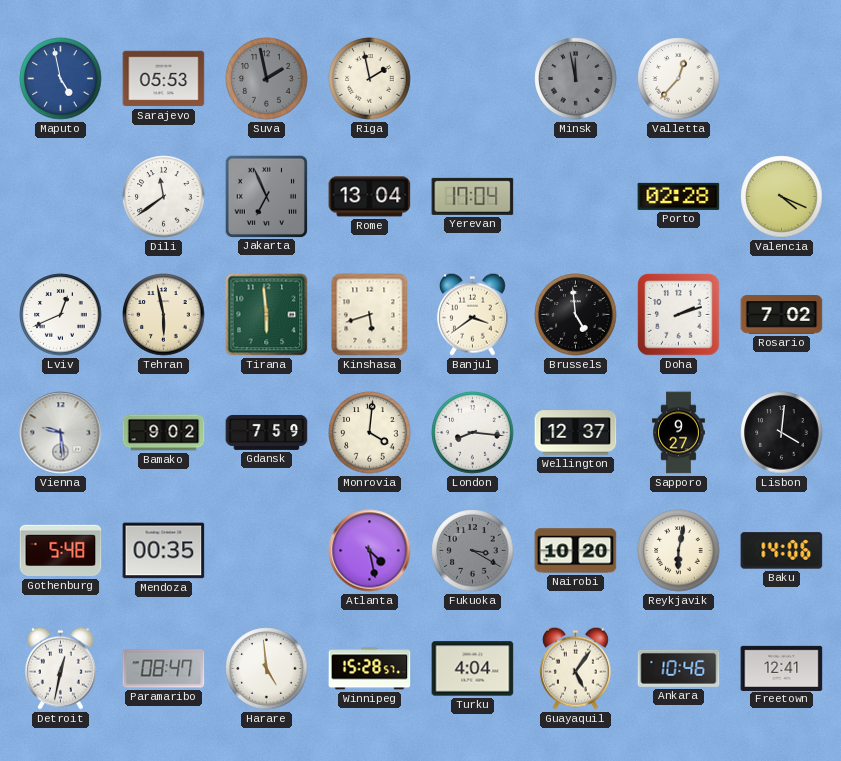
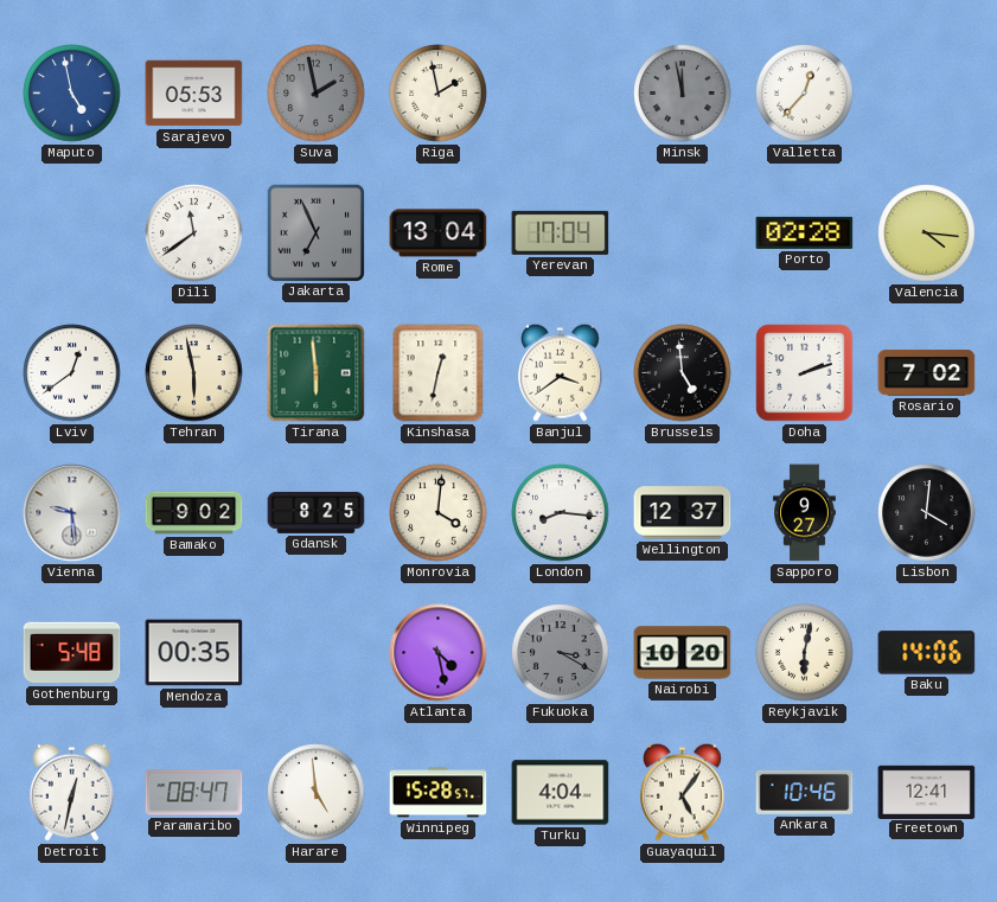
Valencia: 4:19 -> 4:16 (927, 234)
Lviv: 12:41 -> 12:39 (72, 373)
Kinshasa: 5:42 -> 12:32 (439, 373)
Gdansk: 7:59 -> 8:25 (317, 512)
